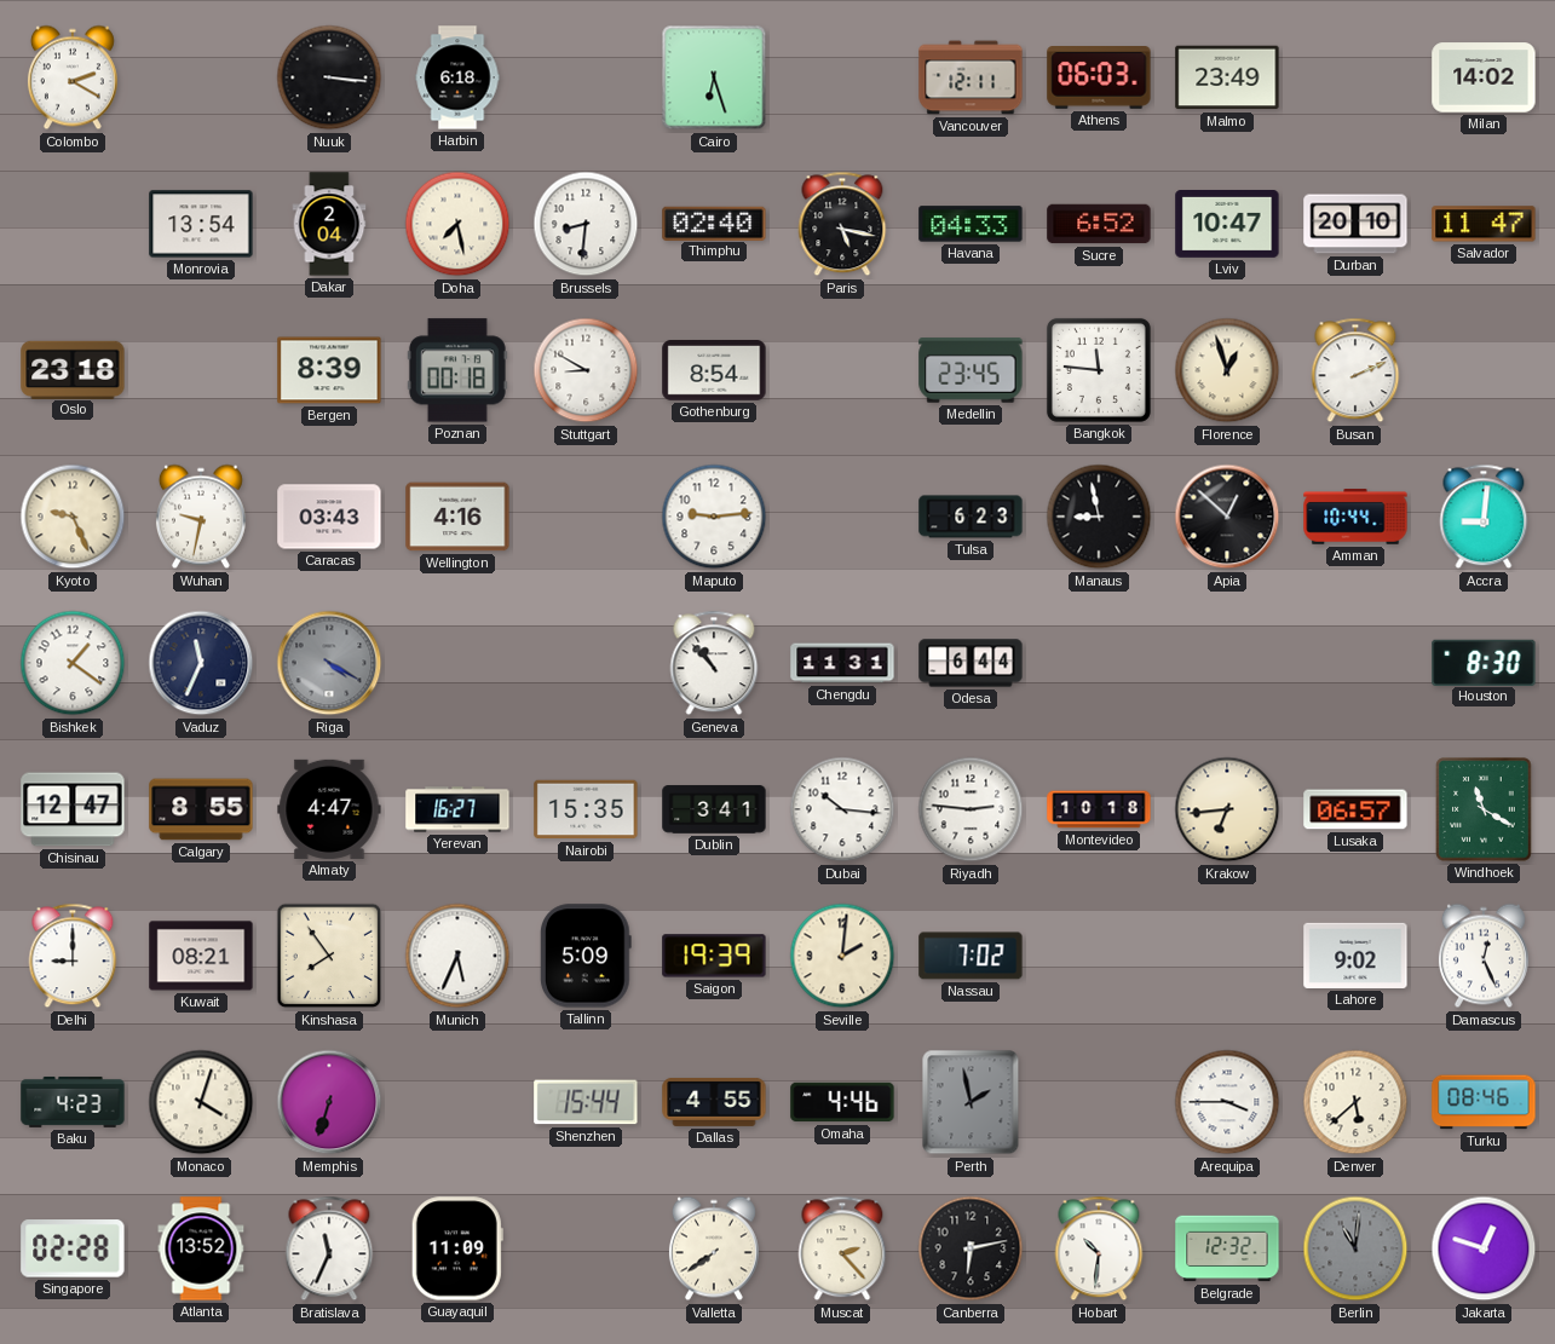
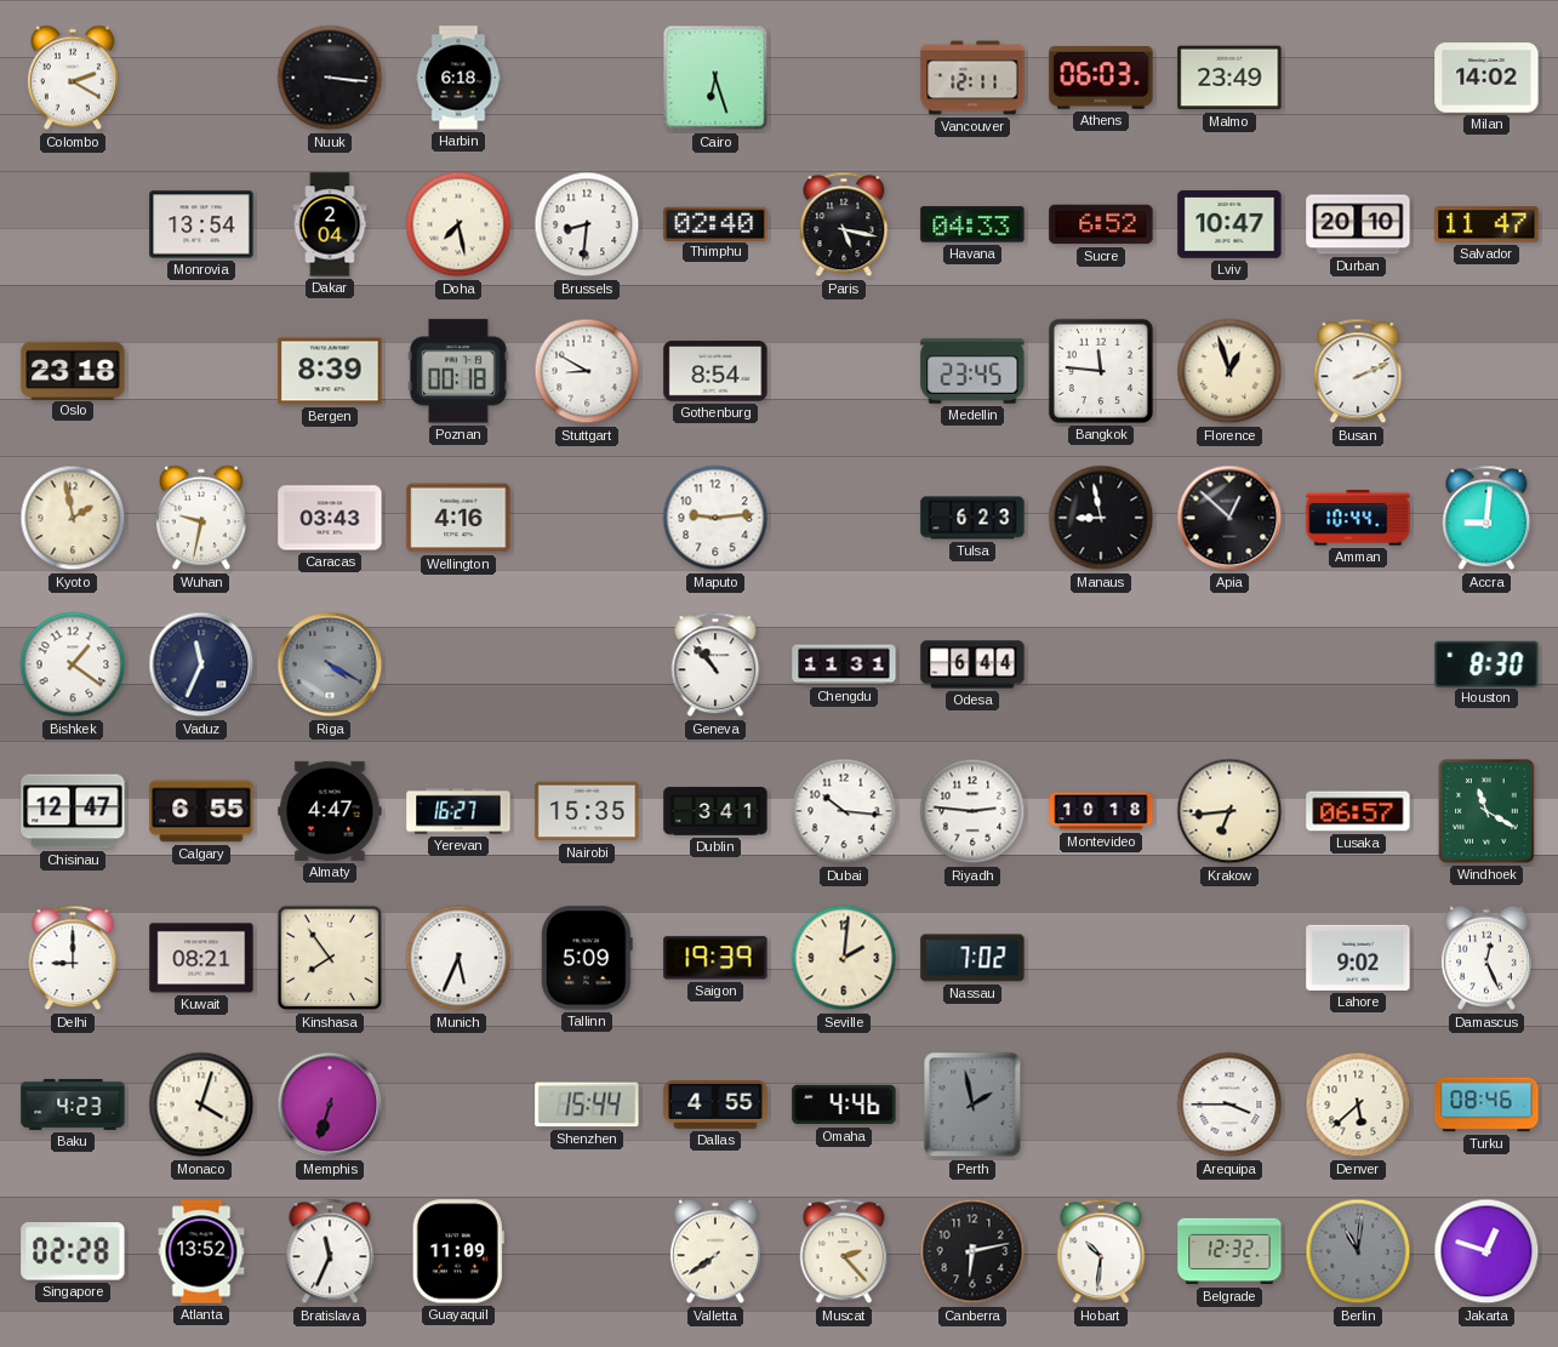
Kyoto: 9:26 -> 1:58 (73, 518)
Calgary: 8:55 -> 6:55 (201, 811)
